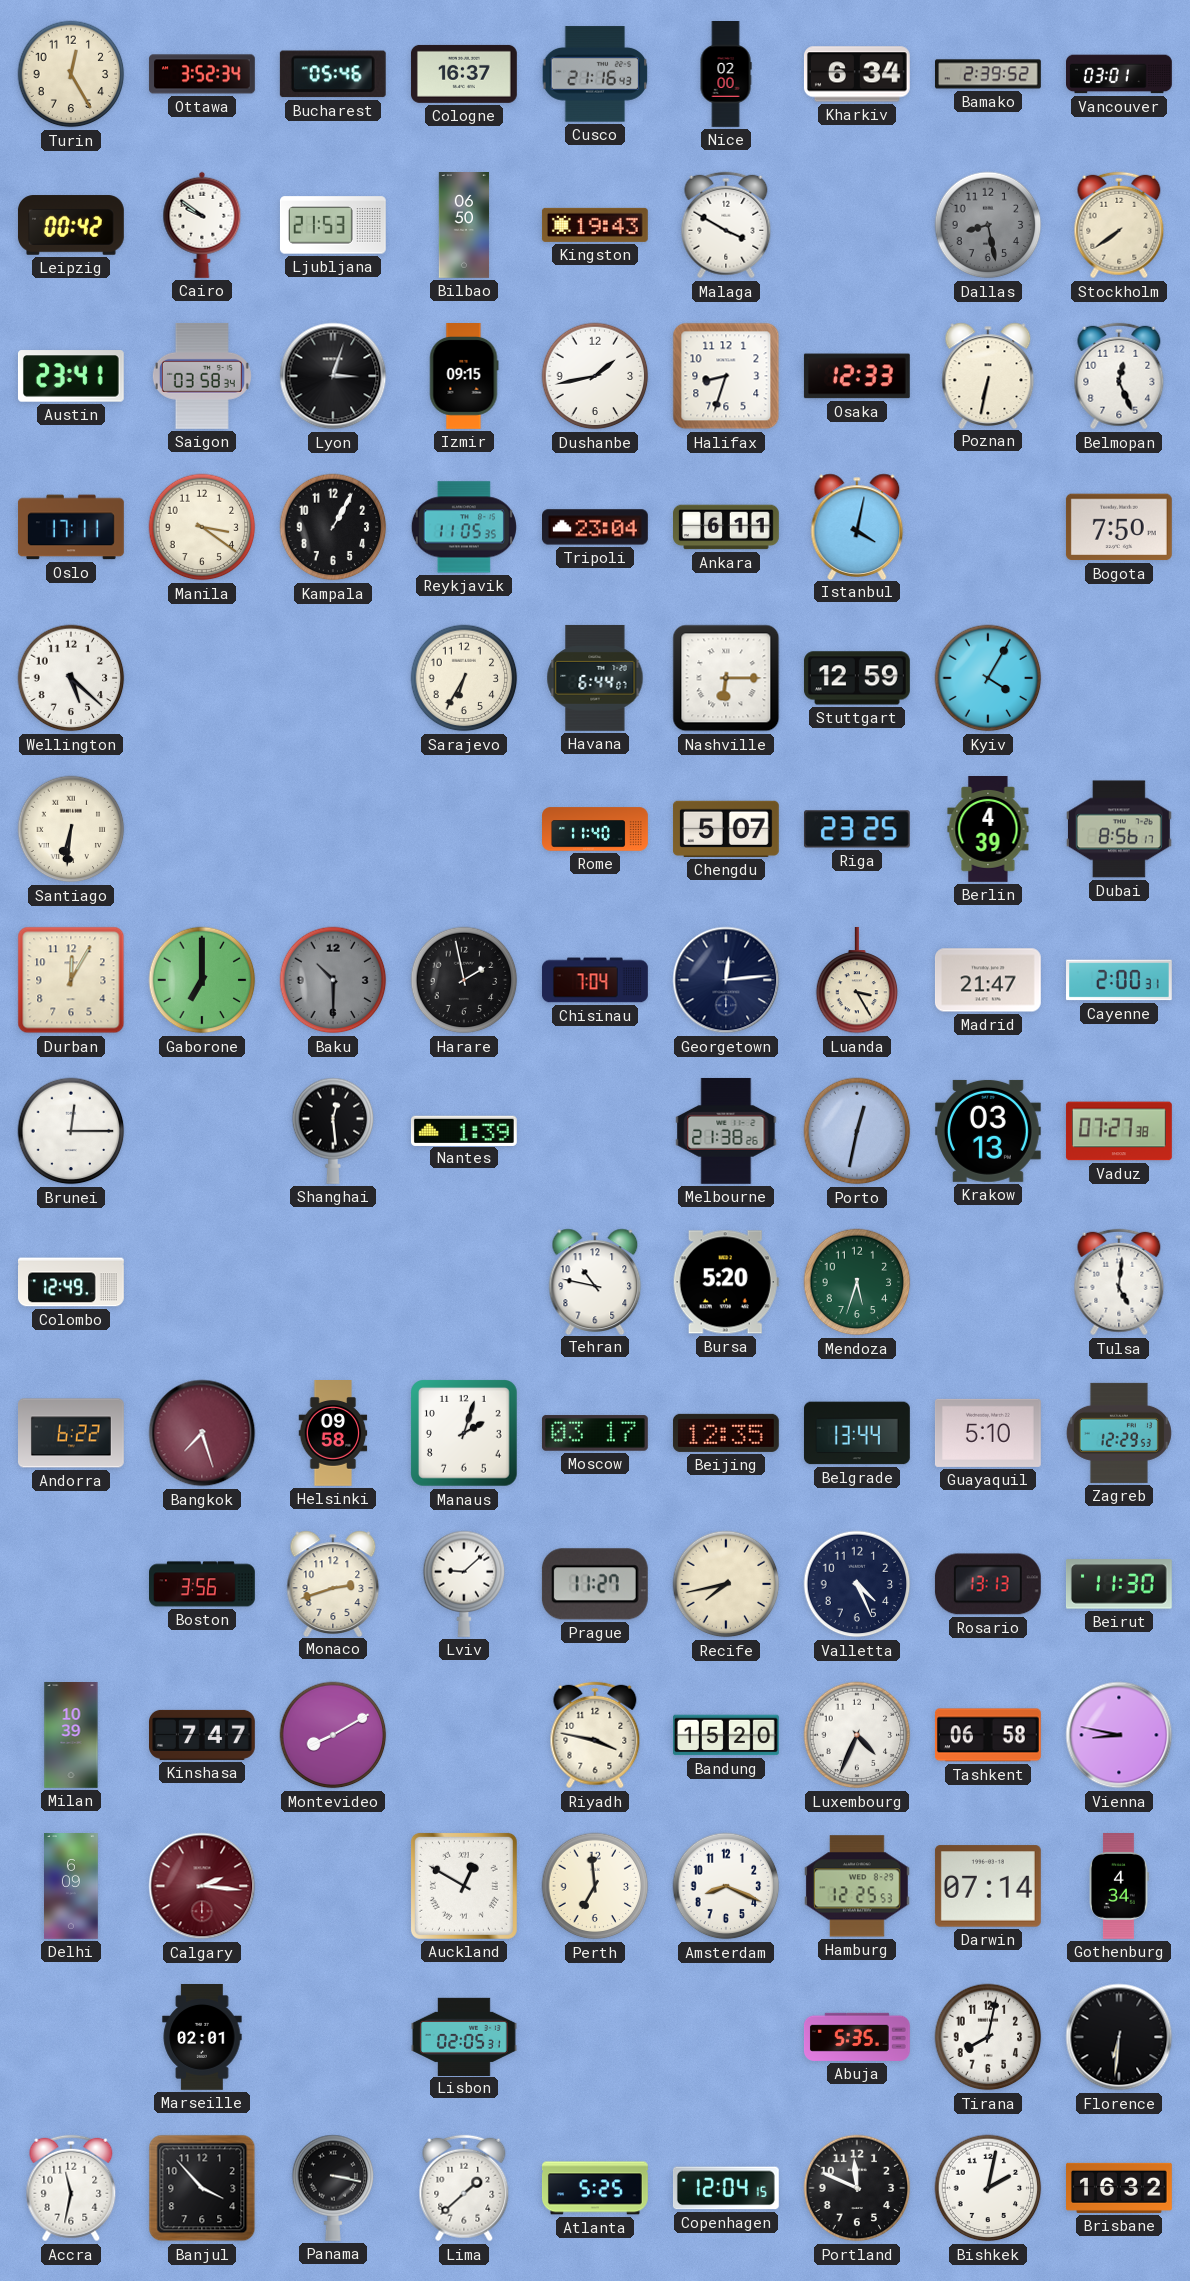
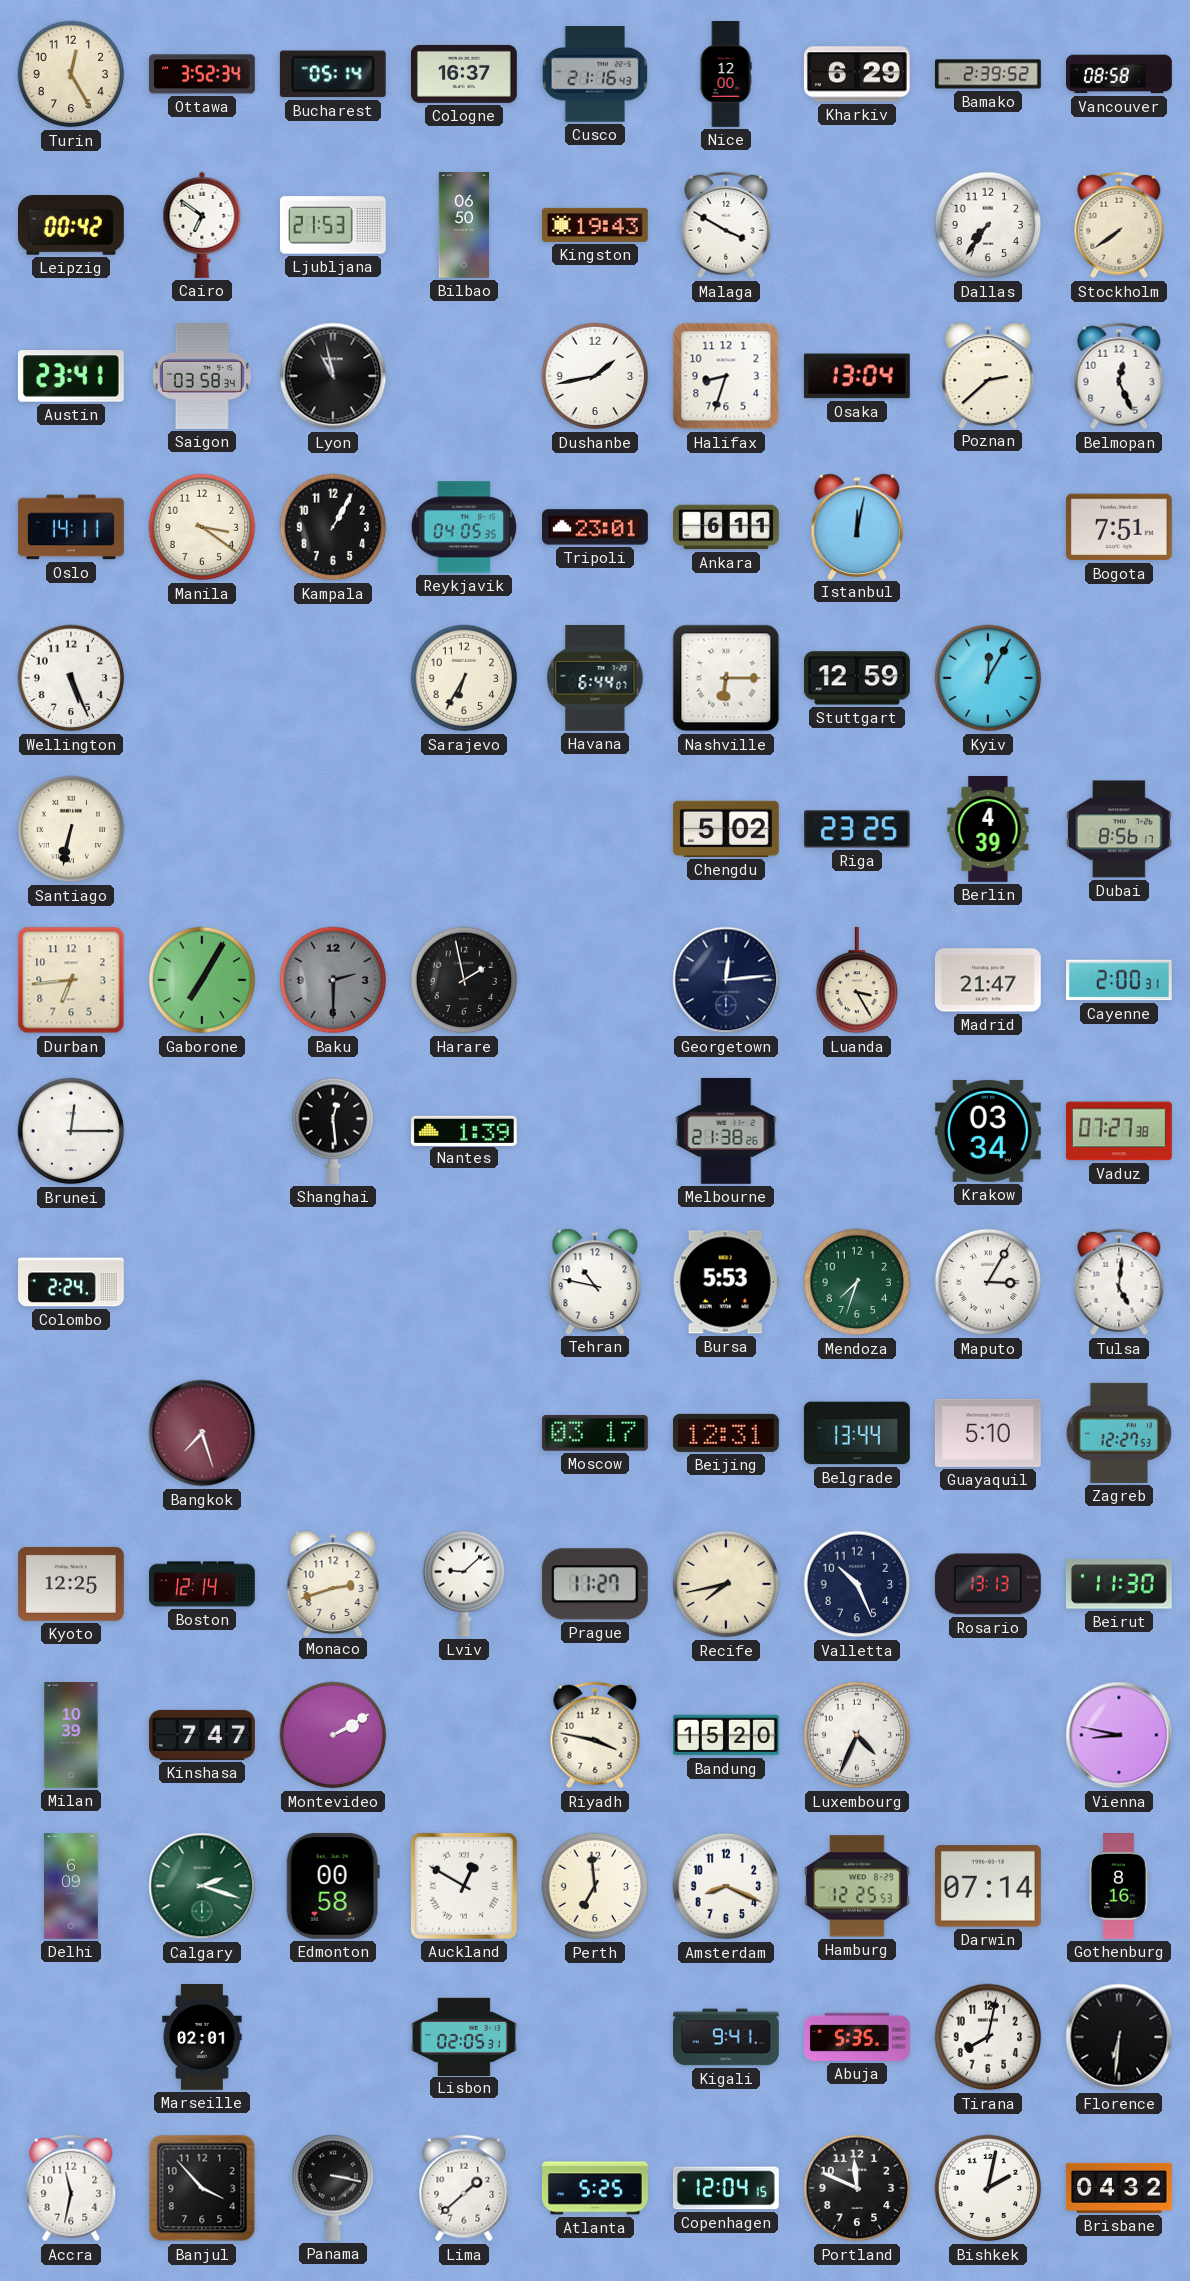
Bucharest: 05:46 -> 05:14 (333, 74)
Nice: 02:00 -> 12:00 (726, 75)
Kharkiv: 6:34 -> 6:29 (857, 74)
Vancouver: 03:01 -> 08:58 (1120, 74)
Cairo: 9:51 -> 6:51 (202, 225)
Dallas: 8:28 -> 7:36 (988, 225)
Dallas dial: grey -> white (988, 225)
Lyon: 3:03 -> 10:58 (333, 376)
Izmir: 09:15 -> none (464, 377)
Osaka: 12:33 -> 13:04 (857, 376)
Poznan: 6:32 -> 2:38 (988, 375)
Oslo: 17:11 -> 14:11 (71, 527)
Reykjavik: 11:05 -> 04:05 (464, 527)
Tripoli: 23:04 -> 23:01 (596, 527)
Istanbul: 4:02 -> 12:02 (857, 526)
Bogota: 7:50 -> 7:51 (1119, 527)
Wellington: 5:22 -> 5:26 (71, 678)
Kyiv: 4:05 -> 12:05 (988, 678)
Santiago: 6:31 -> 6:32 (71, 829)
Rome: 11:40 -> none (595, 829)
Chengdu: 5:07 -> 5:02 (726, 829)
Durban: 12:05 -> 6:44 (71, 980)
Gaborone: 7:00 -> 7:05 (202, 980)
Baku: 10:30 -> 2:30 (333, 980)
Chisinau: 7:04 -> none (595, 980)
Porto: 12:32 -> none (857, 1131)
Krakow: 03:13 -> 03:34 (988, 1131)
Colombo: 12:49 -> 2:24 (72, 1282)
Bursa: 5:20 -> 5:53 (726, 1282)
Mendoza: 5:33 -> 7:33 (857, 1282)
Maputo: none -> 3:05 (988, 1282)
Andorra: 6:22 -> none (72, 1433)
Helsinki: 09:58 -> none (333, 1434)
Manaus: 2:03 -> none (465, 1434)
Beijing: 12:35 -> 12:31 (726, 1433)
Zagreb: 12:29 -> 12:27 (1119, 1433)
Kyoto: none -> 12:25 (71, 1584)
Boston: 3:56 -> 12:14 (203, 1584)
Valletta: 4:26 -> 10:26 (857, 1584)
Montevideo: 8:10 -> 2:10 (333, 1735)
Tashkent: 06:58 -> none (988, 1735)
Calgary: 2:16 -> 2:18 (202, 1886)
Calgary dial: burgundy -> green (202, 1886)
Edmonton: none -> 00:58 (333, 1886)
Gothenburg: 4:34 -> 8:16 (1119, 1887)
Kigali: none -> 9:41 (726, 2037)
Brisbane: 16:32 -> 04:32 (1120, 2188)
